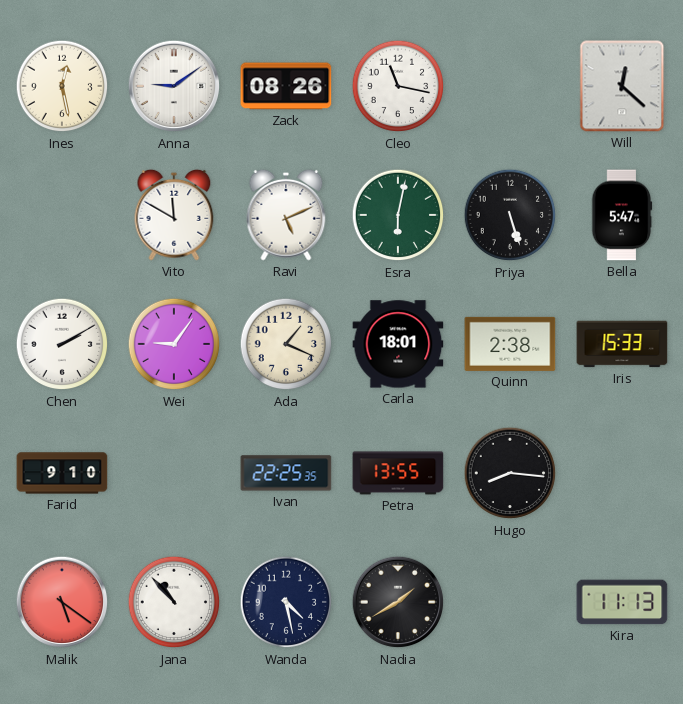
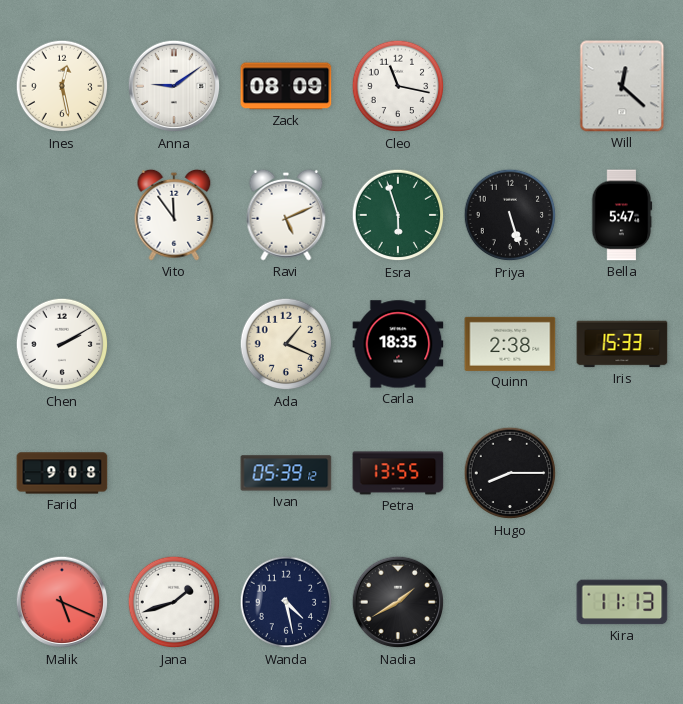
Zack: 08:26 -> 08:09 (286, 86)
Vito: 11:50 -> 11:54 (174, 215)
Esra: 6:02 -> 5:57 (398, 215)
Wei: 9:06 -> none (174, 344)
Carla: 18:01 -> 18:35 (398, 344)
Farid: 9:10 -> 9:08 (62, 473)
Ivan: 22:25 -> 05:39 (286, 473)
Hugo: 8:16 -> 8:15 (510, 473)
Malik: 5:21 -> 5:19 (62, 602)
Jana: 10:53 -> 1:42 (174, 602)
